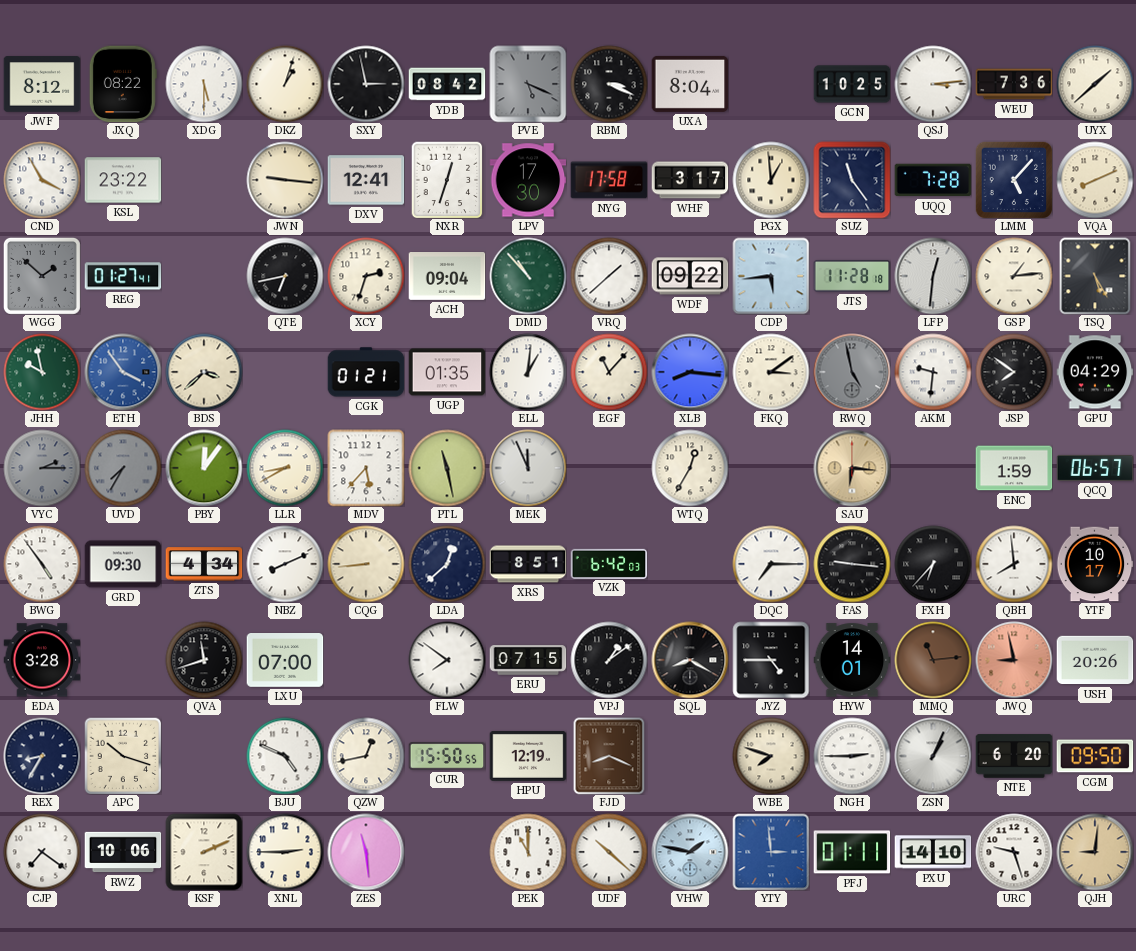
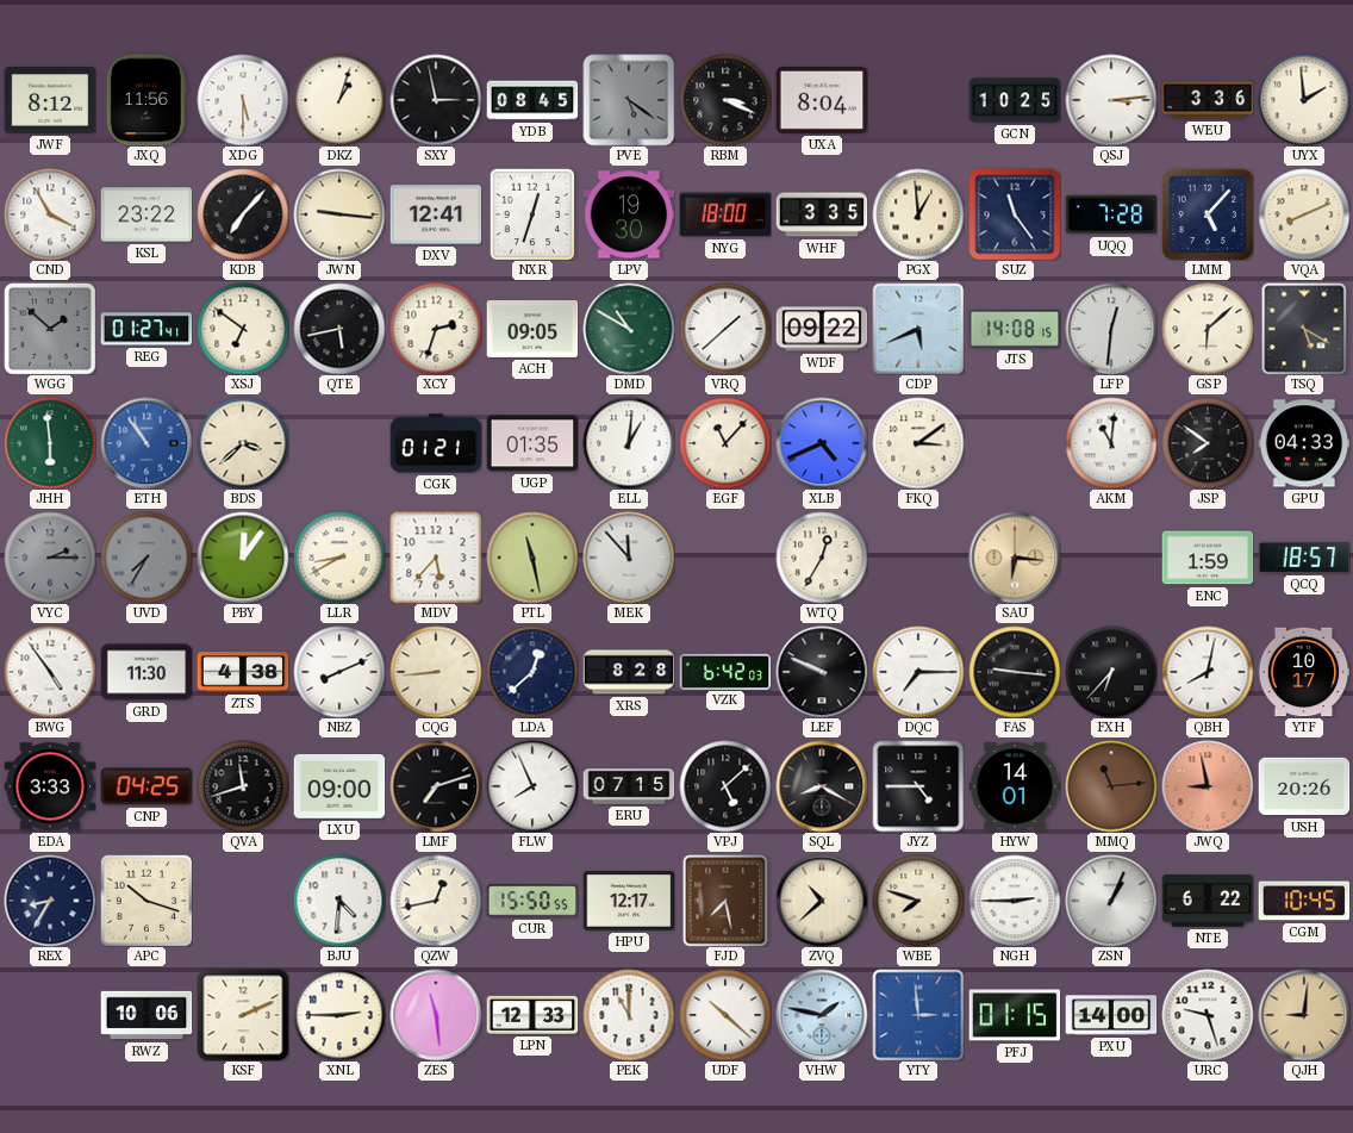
JXQ: 08:22 -> 11:56 (146, 100)
YDB: 08:42 -> 08:45 (532, 100)
PVE: 5:19 -> 5:21 (629, 100)
WEU: 7:36 -> 3:36 (1208, 100)
UYX: 1:38 -> 1:59 (1304, 100)
KDB: none -> 7:07 (243, 214)
LPV: 17:30 -> 19:30 (629, 214)
NYG: 17:58 -> 18:00 (725, 214)
WHF: 3:17 -> 3:35 (822, 214)
XSJ: none -> 6:51 (243, 329)
QTE: 6:43 -> 5:43 (339, 329)
ACH: 09:04 -> 09:05 (532, 330)
DMD: 10:53 -> 10:50 (629, 329)
CDP: 5:44 -> 5:41 (918, 329)
JTS: 11:28 -> 14:08 (1015, 329)
GSP: 1:14 -> 6:08 (1208, 329)
TSQ: 5:25 -> 5:20 (1304, 329)
JHH: 9:58 -> 5:59 (50, 443)
ETH: 3:54 -> 10:54 (146, 443)
XLB: 8:16 -> 4:41 (822, 443)
RWQ: 4:58 -> none (852, 372)
AKM: 9:31 -> 11:01 (1111, 443)
GPU: 04:29 -> 04:33 (1304, 443)
MEK: 11:56 -> 11:53 (629, 558)
QCQ: 06:57 -> 18:57 (1304, 558)
GRD: 09:30 -> 11:30 (146, 672)
ZTS: 4:34 -> 4:38 (243, 672)
XRS: 8:51 -> 8:28 (629, 672)
LEF: none -> 9:49 (822, 672)
QBH: 7:59 -> 8:02 (1208, 672)
EDA: 3:28 -> 3:33 (50, 786)
CNP: none -> 04:25 (146, 786)
LXU: 07:00 -> 09:00 (339, 788)
LMF: none -> 7:12 (436, 786)
FLW: 7:51 -> 7:56 (532, 786)
VPJ: 1:09 -> 5:08 (725, 786)
BJU: 4:49 -> 4:31 (339, 901)
HPU: 12:19 -> 12:17 (629, 901)
FJD: 8:19 -> 7:28 (725, 901)
ZVQ: none -> 10:38 (822, 901)
NTE: 6:20 -> 6:22 (1208, 901)
CGM: 09:50 -> 10:45 (1304, 901)
CJP: 7:21 -> none (42, 852)
LPN: none -> 12:33 (532, 1015)
PFJ: 01:11 -> 01:15 (1015, 1015)
PXU: 14:10 -> 14:00 (1111, 1015)
